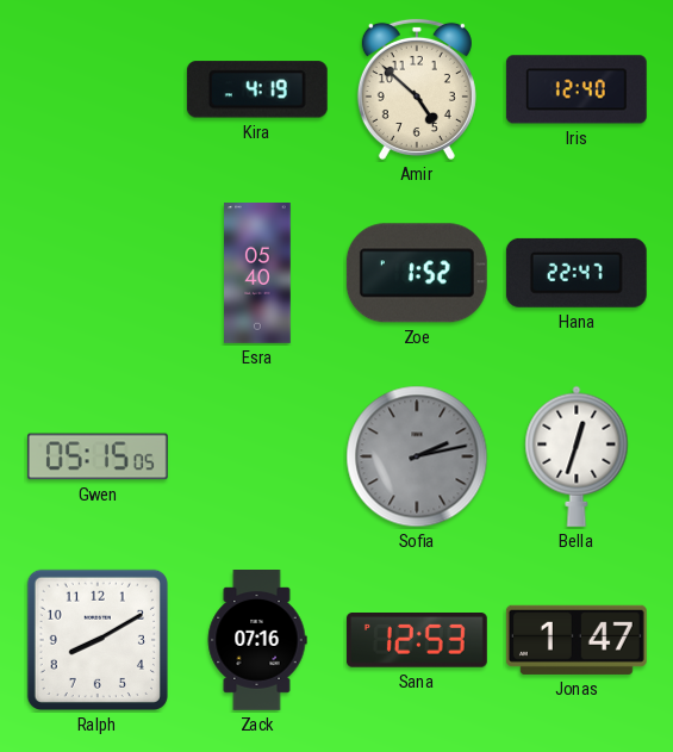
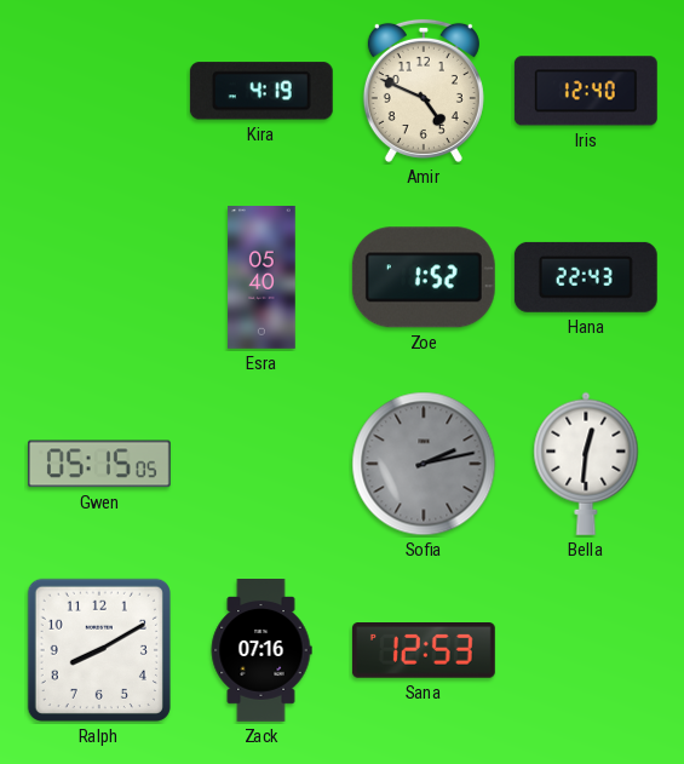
Amir: 4:52 -> 4:49 (424, 91)
Hana: 22:47 -> 22:43 (586, 277)
Bella: 12:33 -> 12:31 (586, 464)
Jonas: 1:47 -> none (577, 640)
